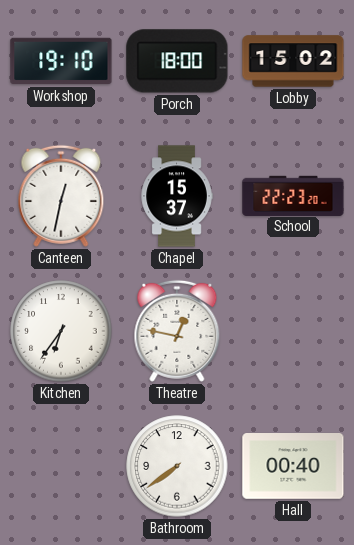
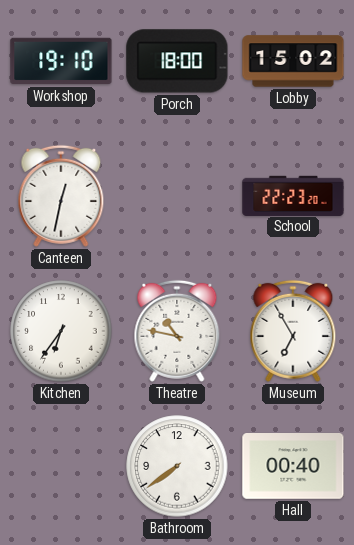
Chapel: 15:37 -> none (177, 196)
Theatre: 12:47 -> 10:47 (177, 331)
Museum: none -> 6:55 (293, 331)
